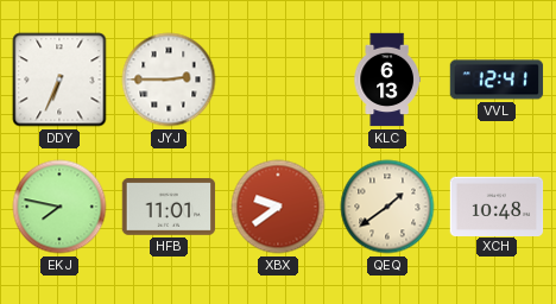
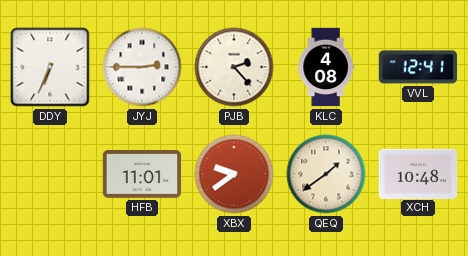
PJB: none -> 2:23 (234, 67)
KLC: 6:13 -> 4:08 (326, 67)
EKJ: 7:47 -> none (59, 207)
